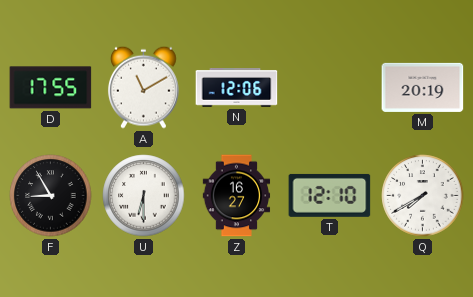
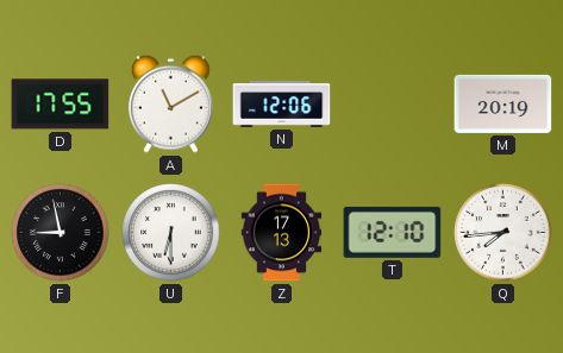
F: 8:55 -> 8:58 (61, 233)
Z: 16:27 -> 17:13 (282, 233)
Q: 7:40 -> 7:44 (503, 233)
